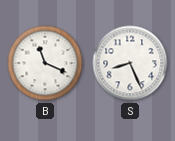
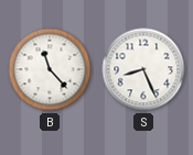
B: 11:19 -> 11:23 (50, 69)
